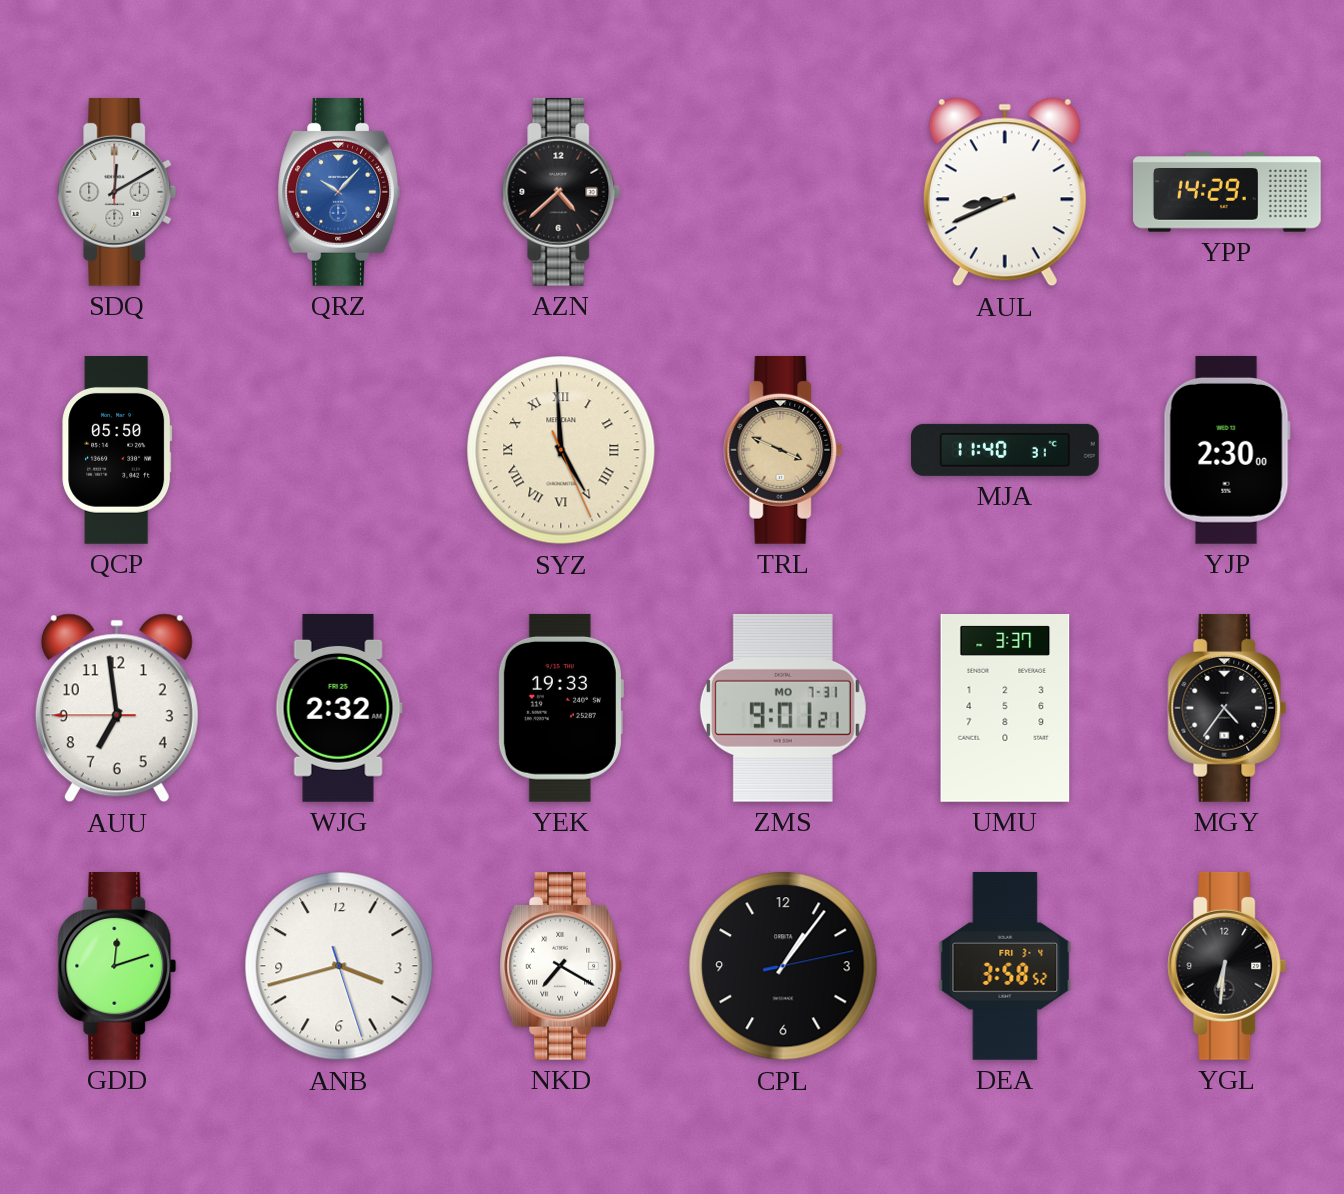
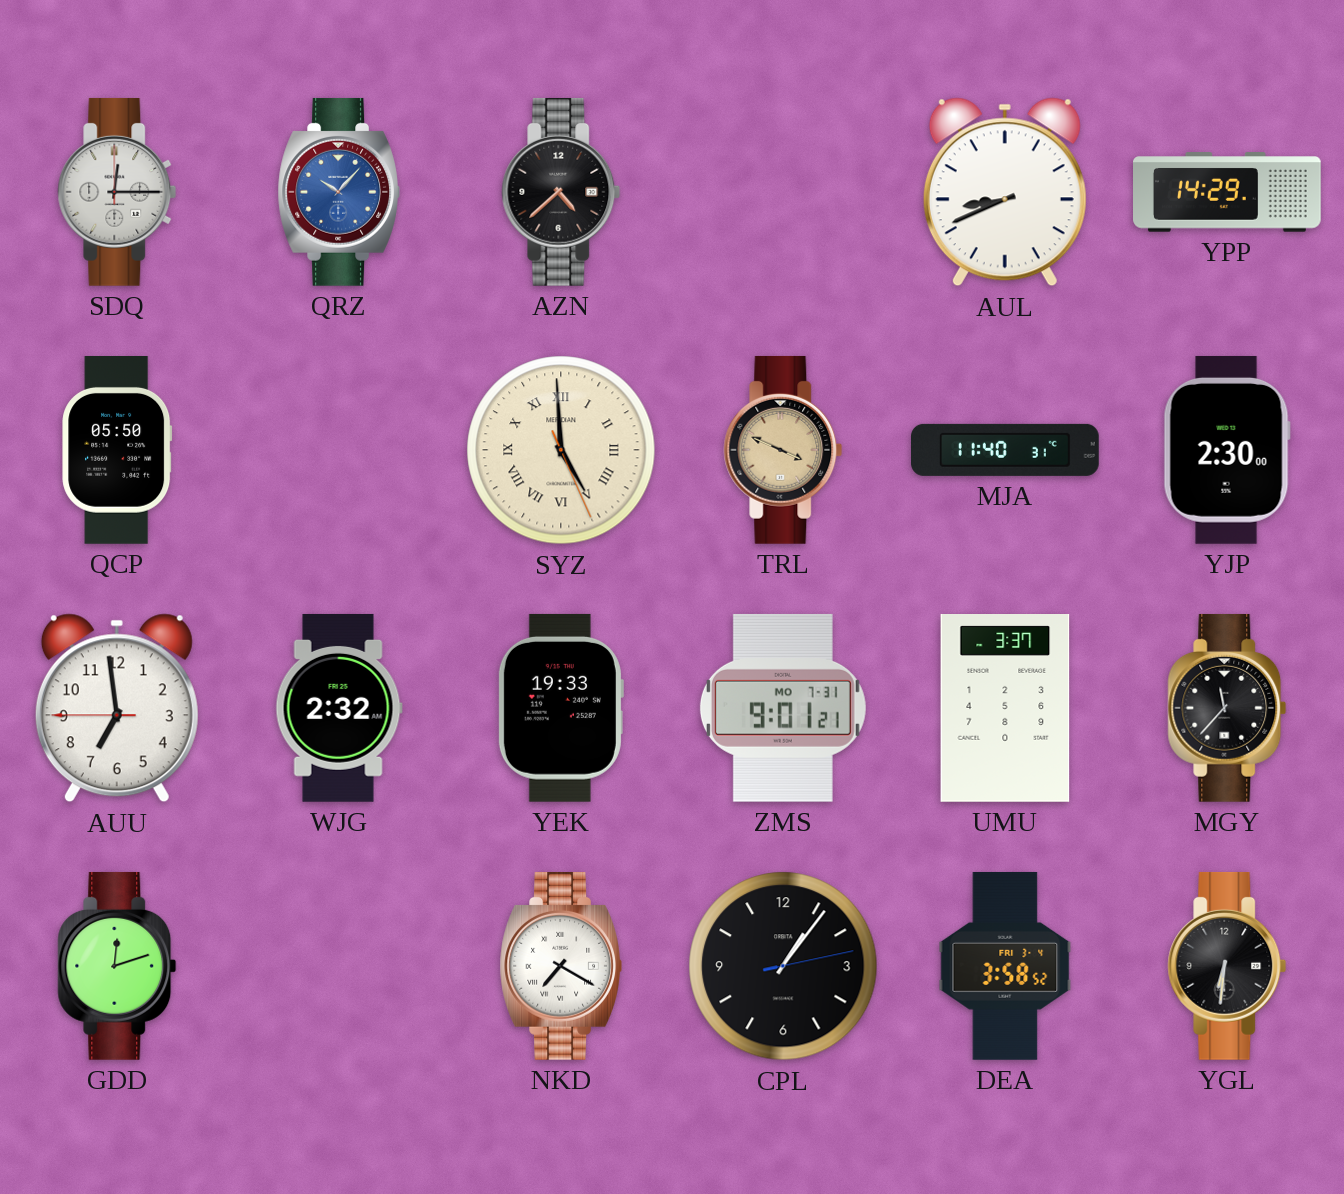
SDQ: 12:10 -> 12:15 (117, 192)
MGY: 4:36 -> 11:37 (1227, 708)
ANB: 3:42 -> none (339, 966)
